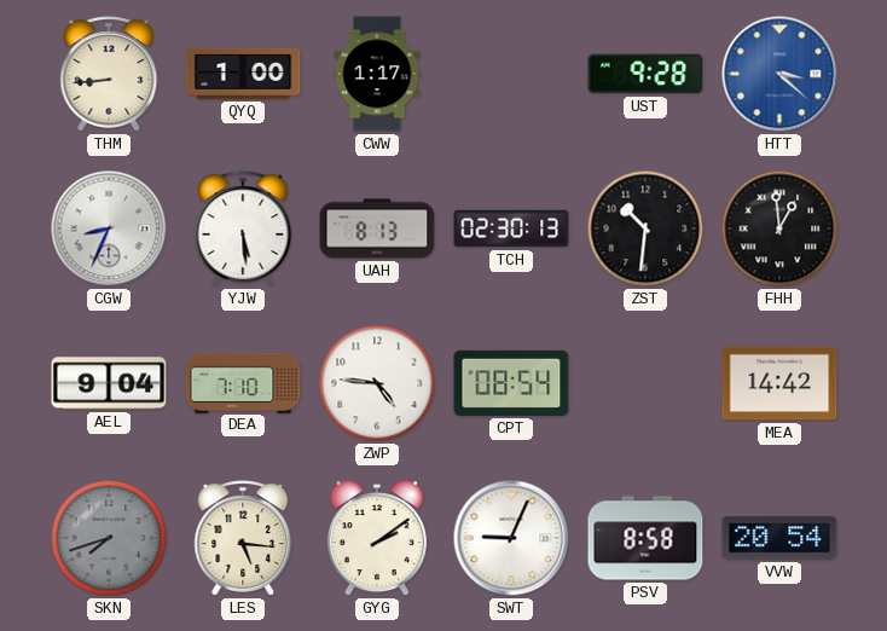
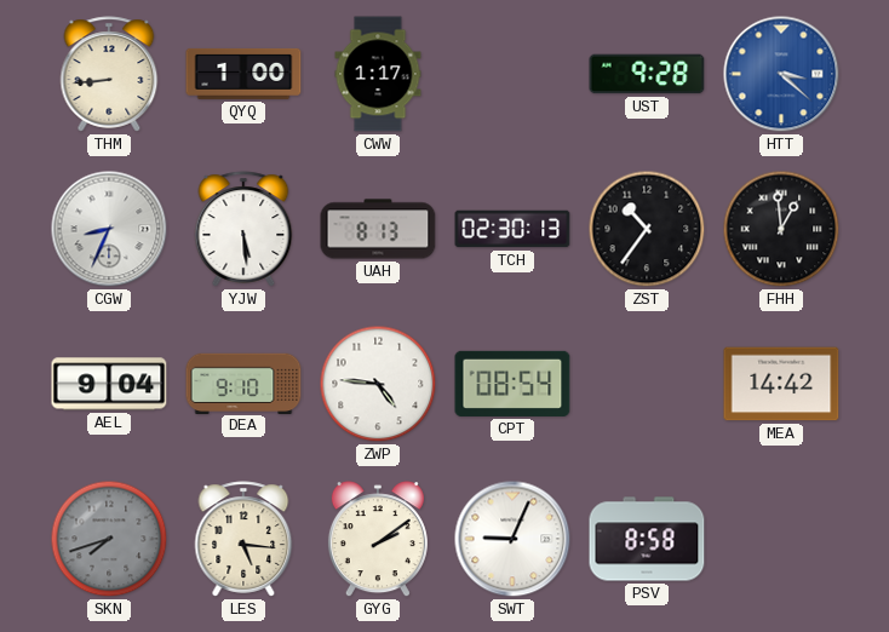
ZST: 10:31 -> 10:36 (647, 229)
DEA: 7:10 -> 9:10 (243, 383)
VVW: 20:54 -> none (779, 538)
